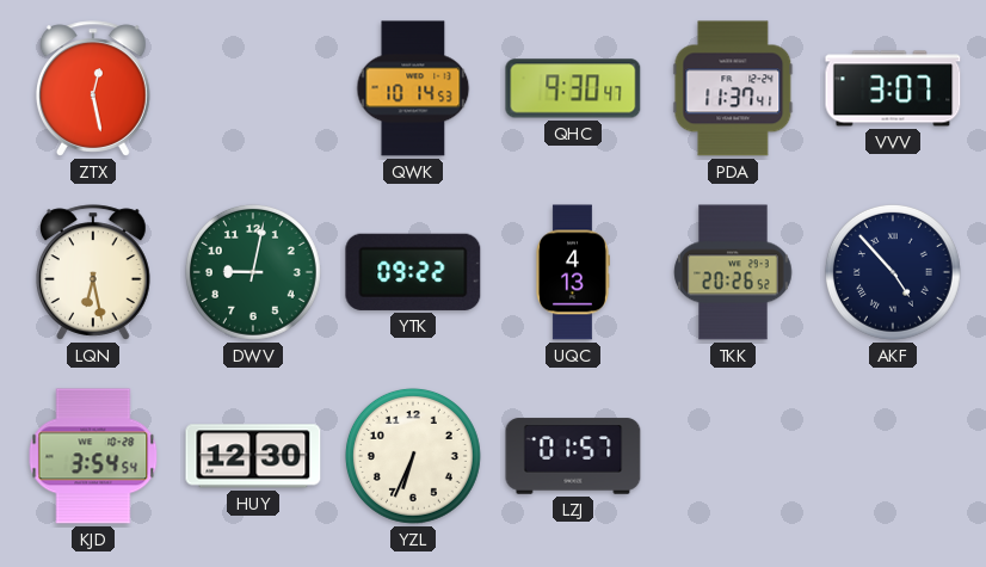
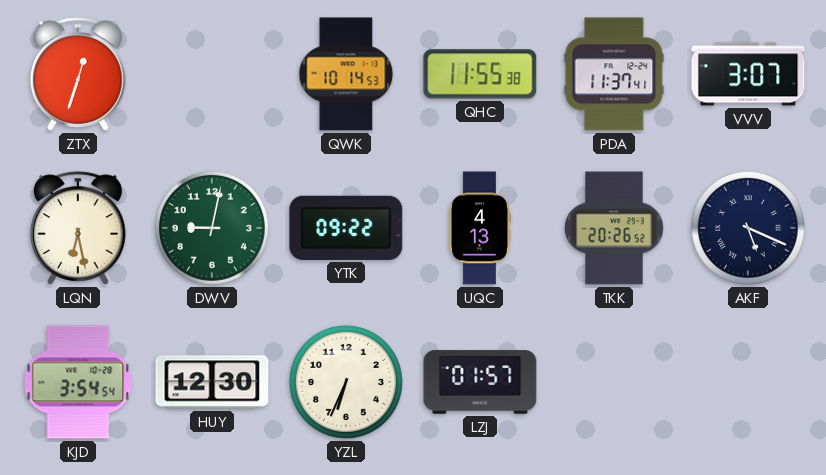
ZTX: 12:28 -> 12:33 (78, 74)
QHC: 9:30 -> 11:55 (480, 74)
AKF: 4:53 -> 5:19 (748, 228)
